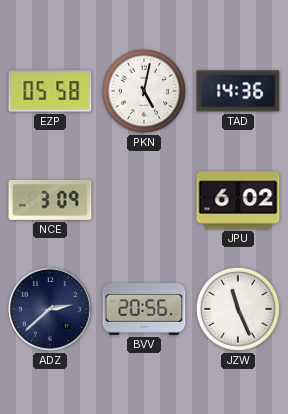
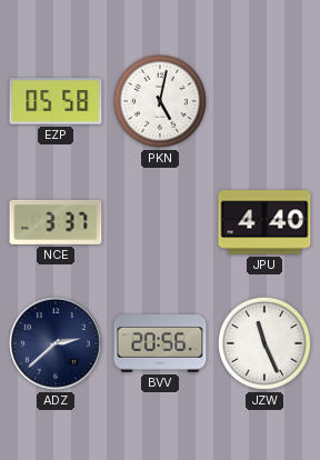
TAD: 14:36 -> none (238, 91)
NCE: 3:09 -> 3:37 (56, 222)
JPU: 6:02 -> 4:40 (264, 222)
